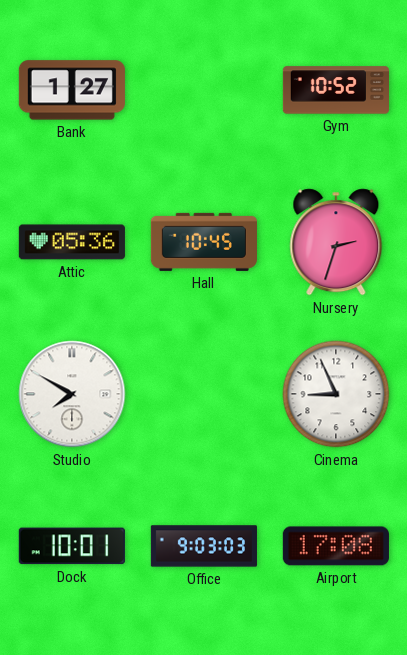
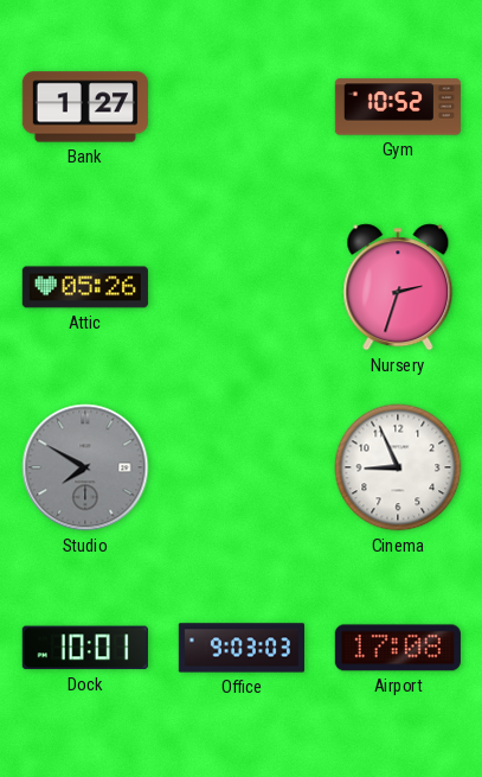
Attic: 05:36 -> 05:26 (85, 287)
Hall: 10:45 -> none (204, 242)
Studio dial: white -> grey (85, 467)
